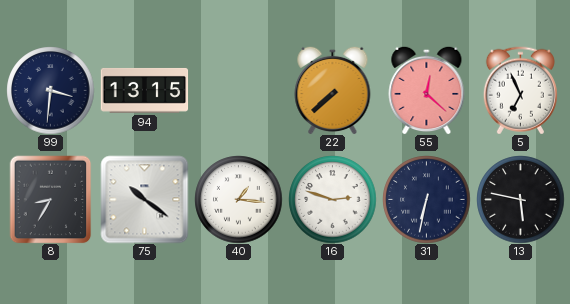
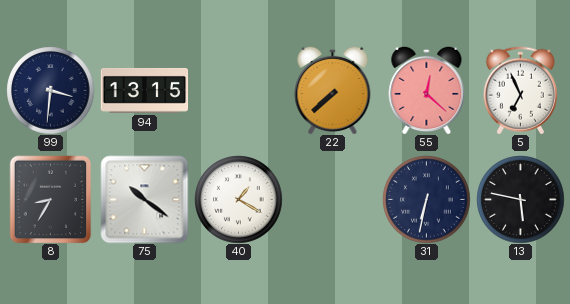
40: 1:16 -> 1:20 (238, 199)
16: 2:48 -> none (332, 199)
